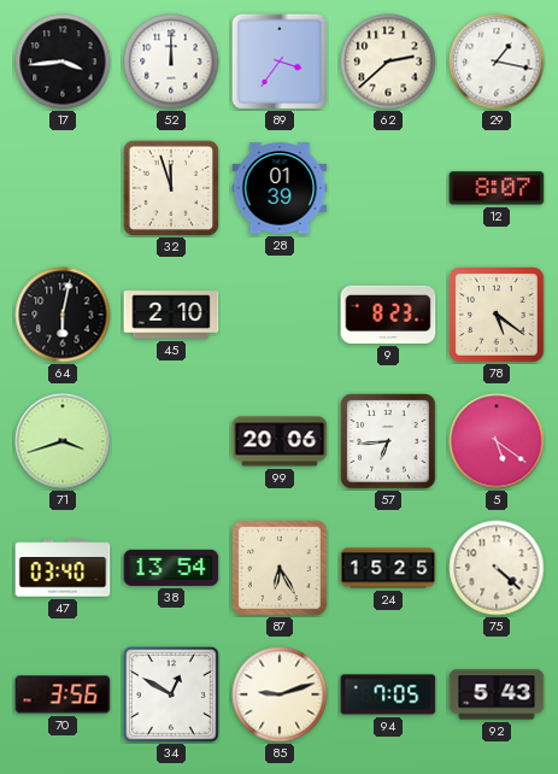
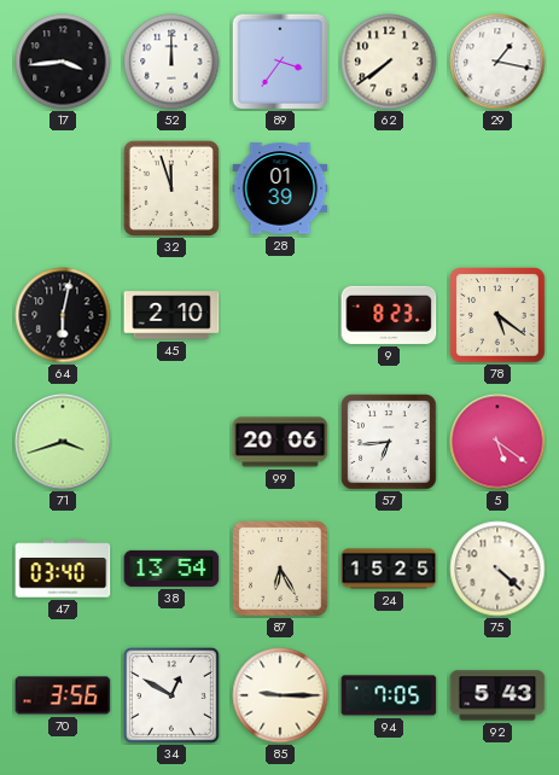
62: 2:38 -> 7:39 (389, 62)
12: 8:07 -> none (497, 188)
85: 9:12 -> 9:15 (280, 695)
